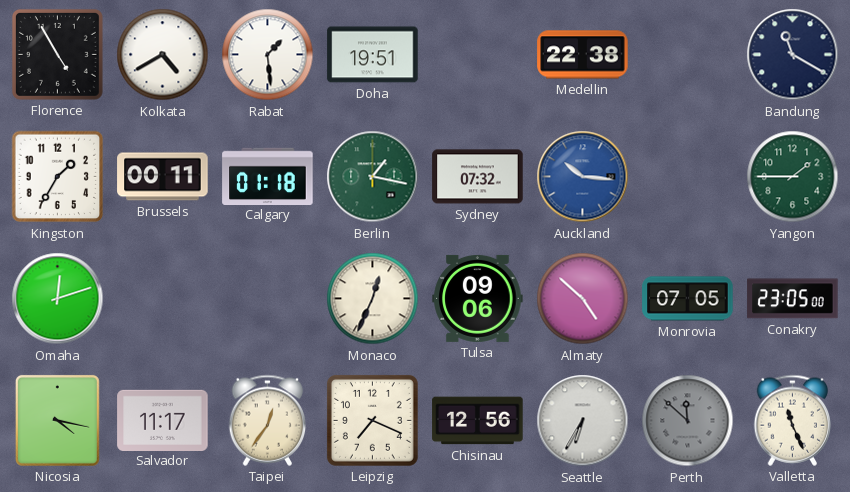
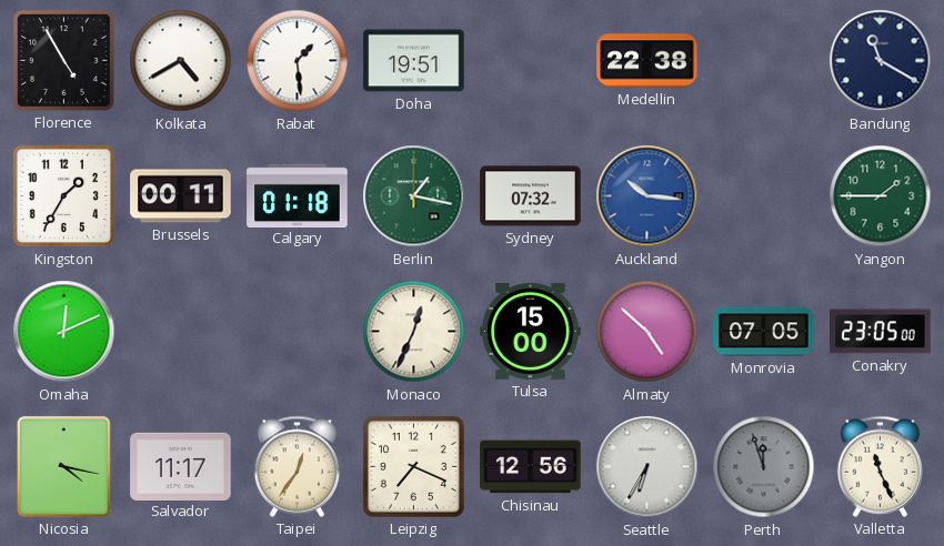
Omaha: 12:12 -> 12:11 (64, 332)
Tulsa: 09:06 -> 15:00 (531, 331)
Perth: 11:52 -> 11:57 (764, 467)
